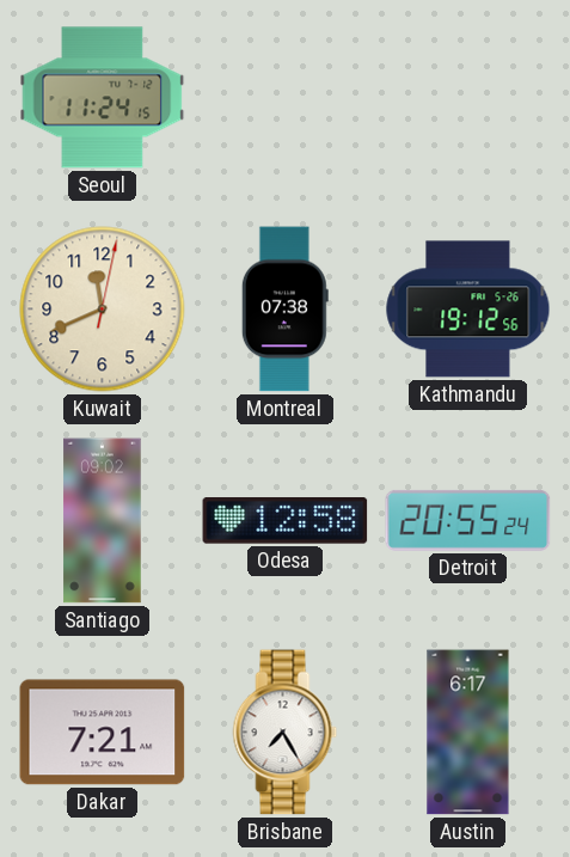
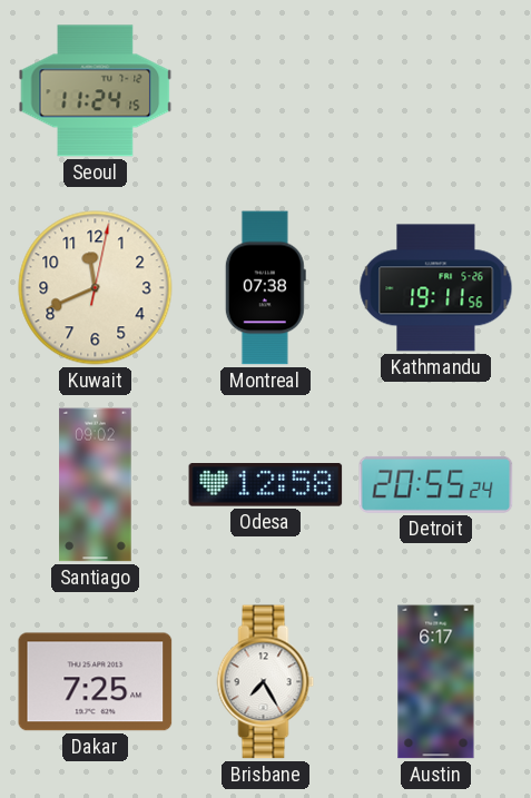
Kathmandu: 19:12 -> 19:11 (436, 288)
Dakar: 7:21 -> 7:25 (96, 682)
